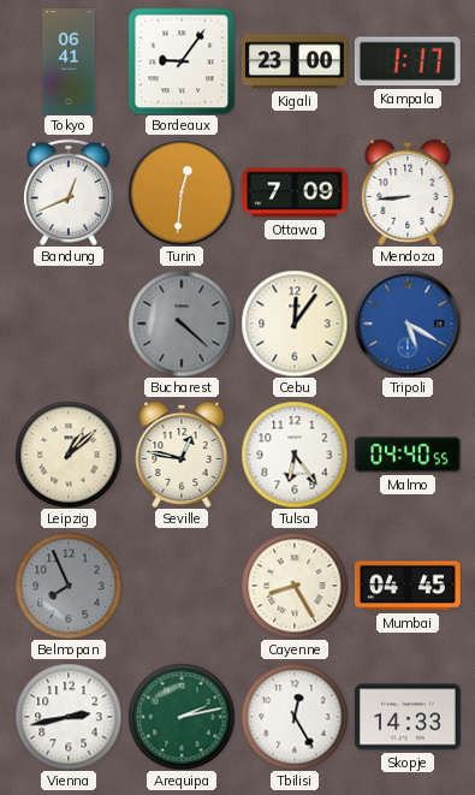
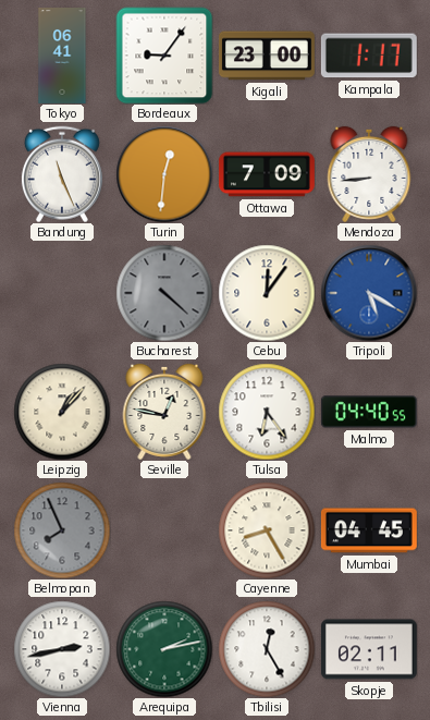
Bandung: 12:41 -> 11:26 (62, 174)
Leipzig: 1:08 -> 1:07 (62, 412)
Skopje: 14:33 -> 02:11 (369, 649)
